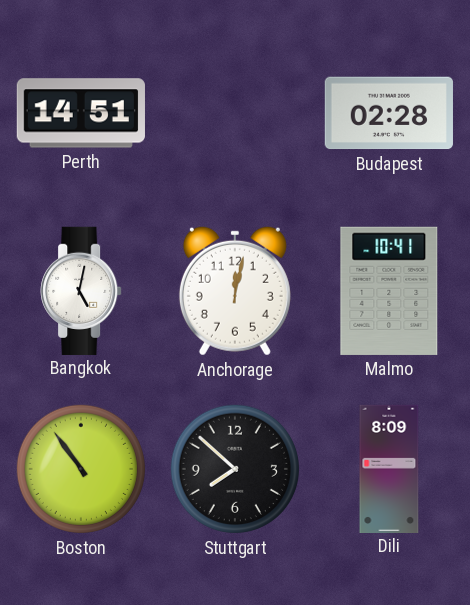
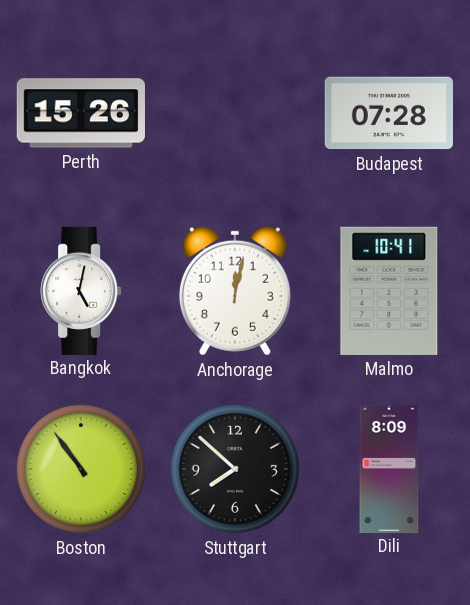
Perth: 14:51 -> 15:26 (81, 113)
Budapest: 02:28 -> 07:28 (389, 113)
